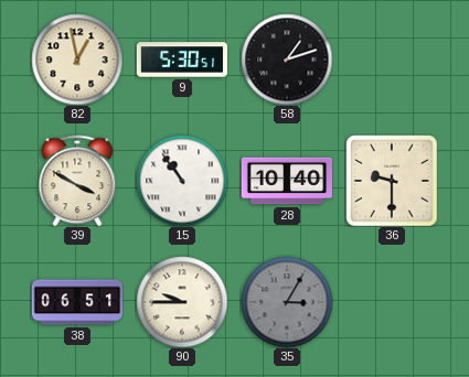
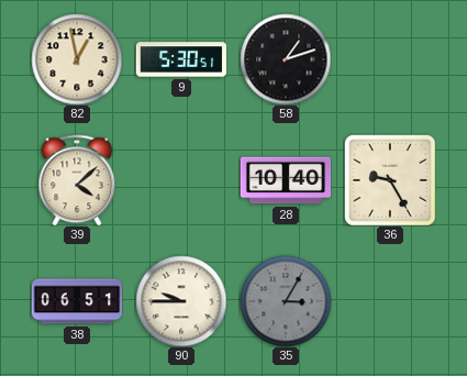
39: 3:50 -> 4:08 (77, 180)
15: 10:54 -> none (182, 181)
36: 9:30 -> 9:25 (390, 180)
